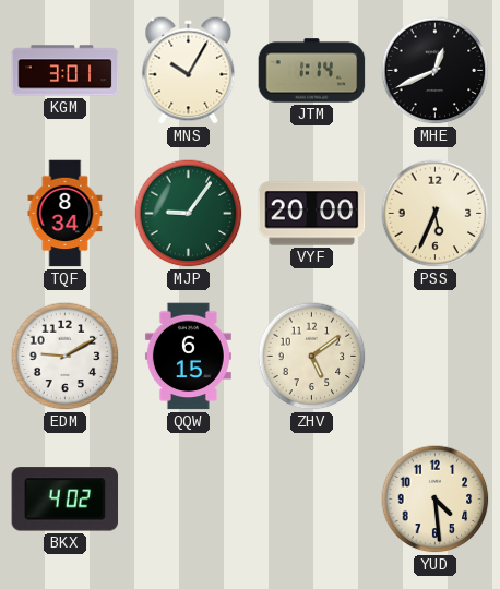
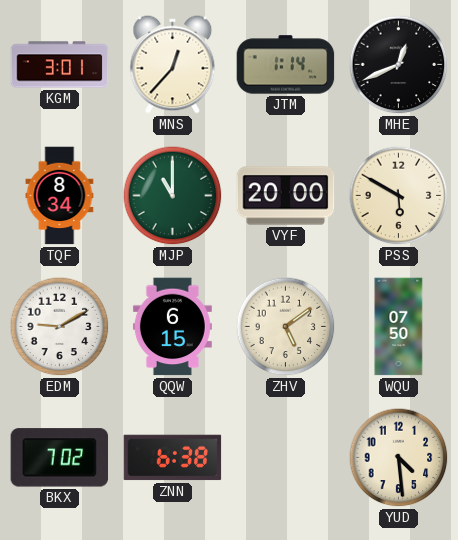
MNS: 10:05 -> 12:37 (173, 65)
MJP: 9:06 -> 11:00 (173, 196)
PSS: 5:34 -> 5:50 (399, 196)
WQU: none -> 07:50 (399, 327)
BKX: 4:02 -> 7:02 (60, 458)
ZNN: none -> 6:38 (173, 458)
